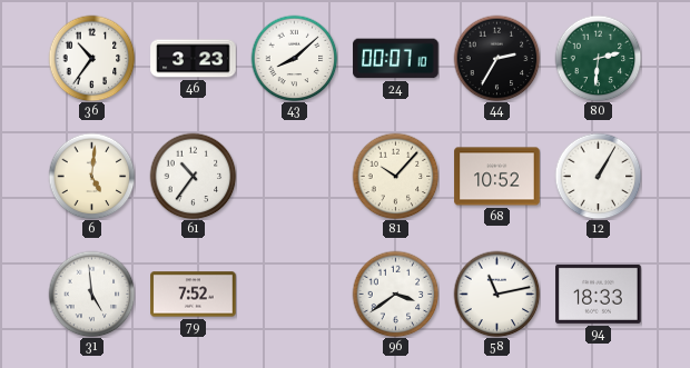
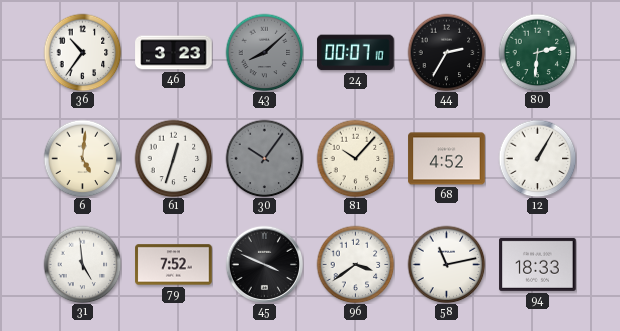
43 dial: white -> grey (264, 52)
61: 10:36 -> 12:33 (173, 158)
30: none -> 10:06 (264, 158)
68: 10:52 -> 4:52 (447, 159)
45: none -> 3:49 (264, 264)
